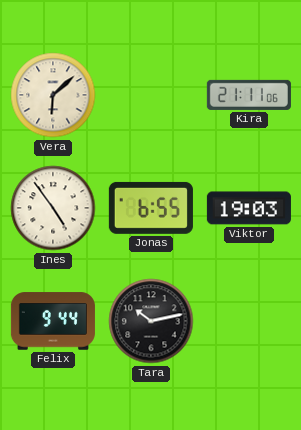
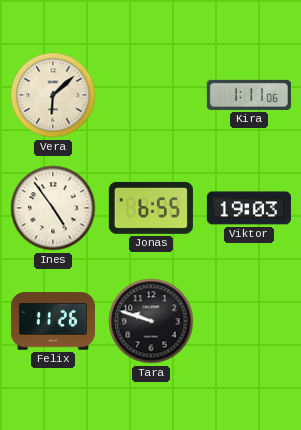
Kira: 21:11 -> 1:11 (249, 95)
Felix: 9:44 -> 11:26 (53, 321)
Tara: 10:13 -> 9:48 (151, 321)
